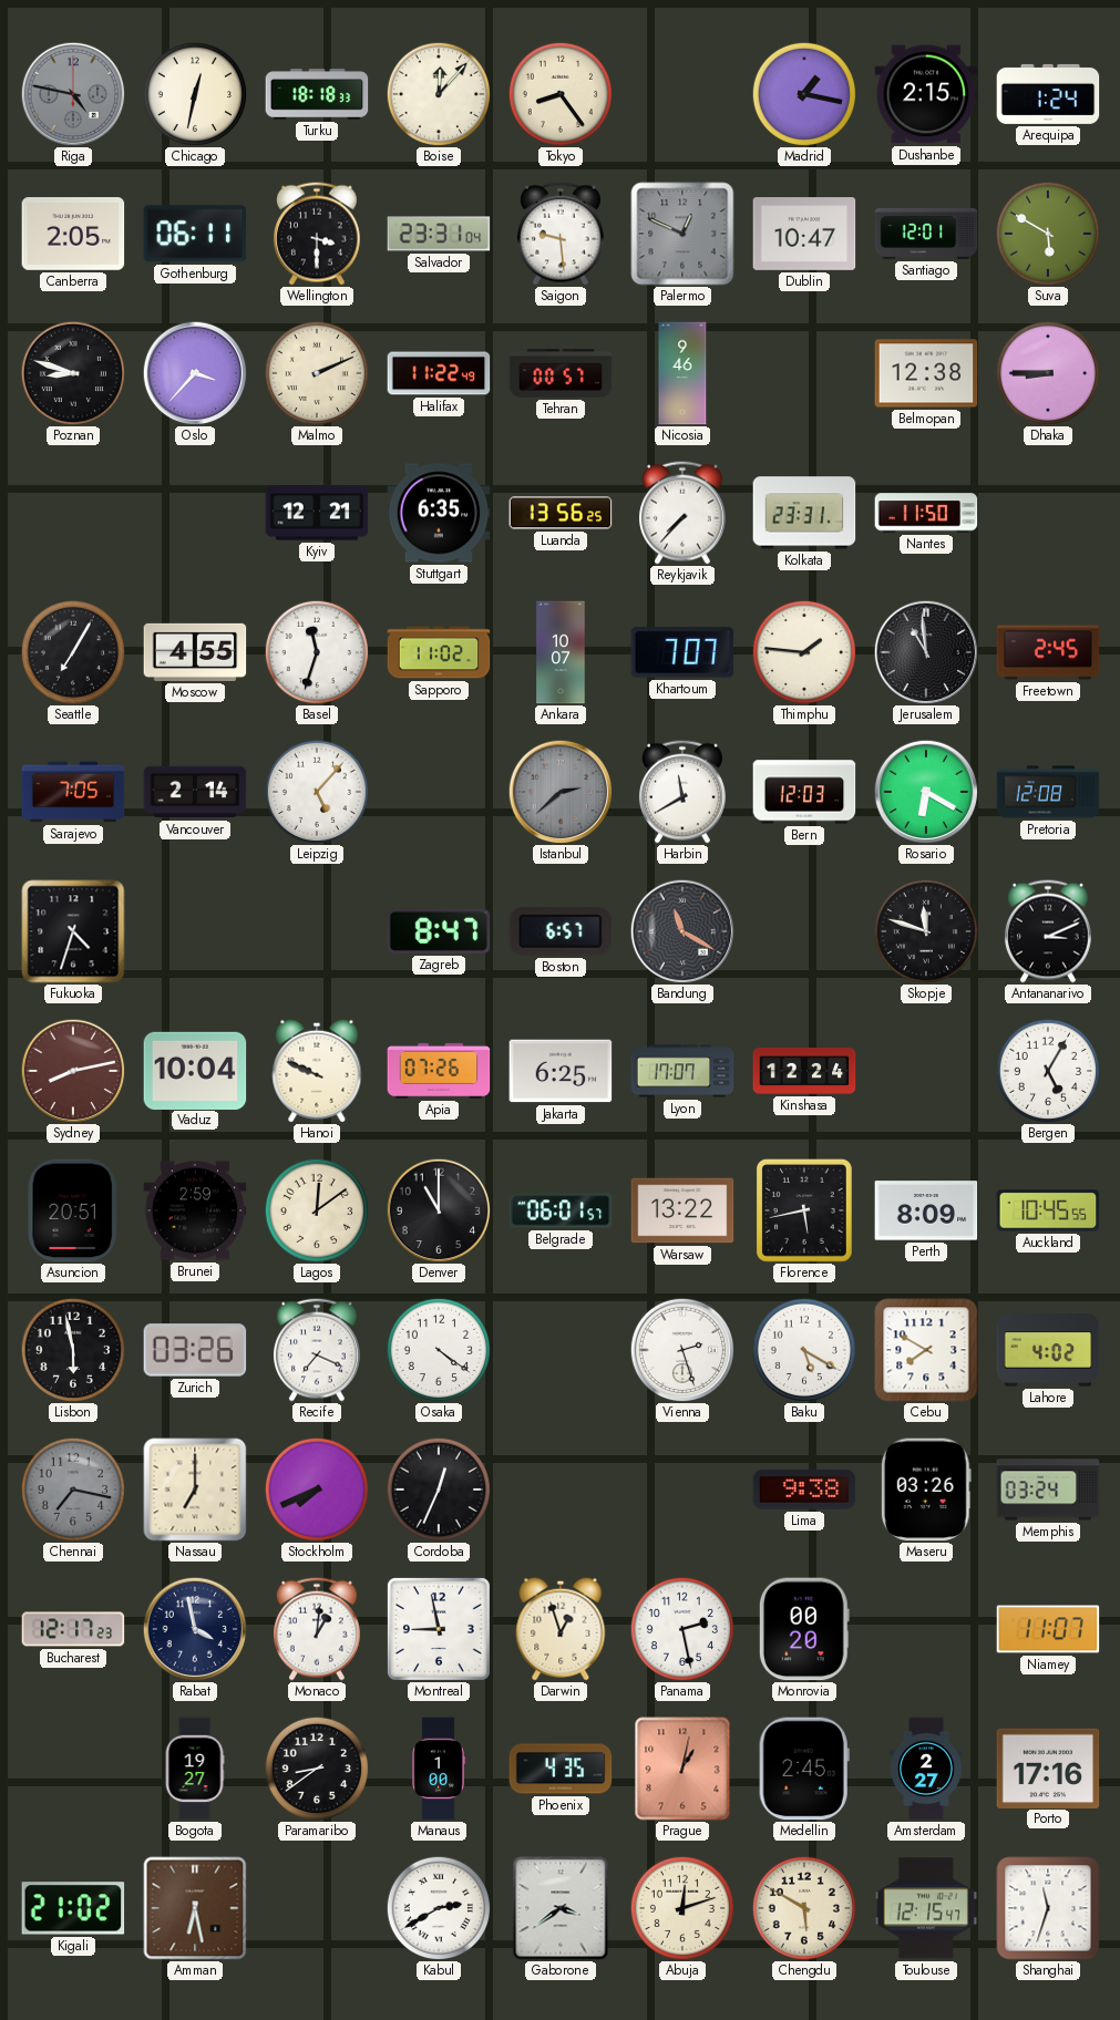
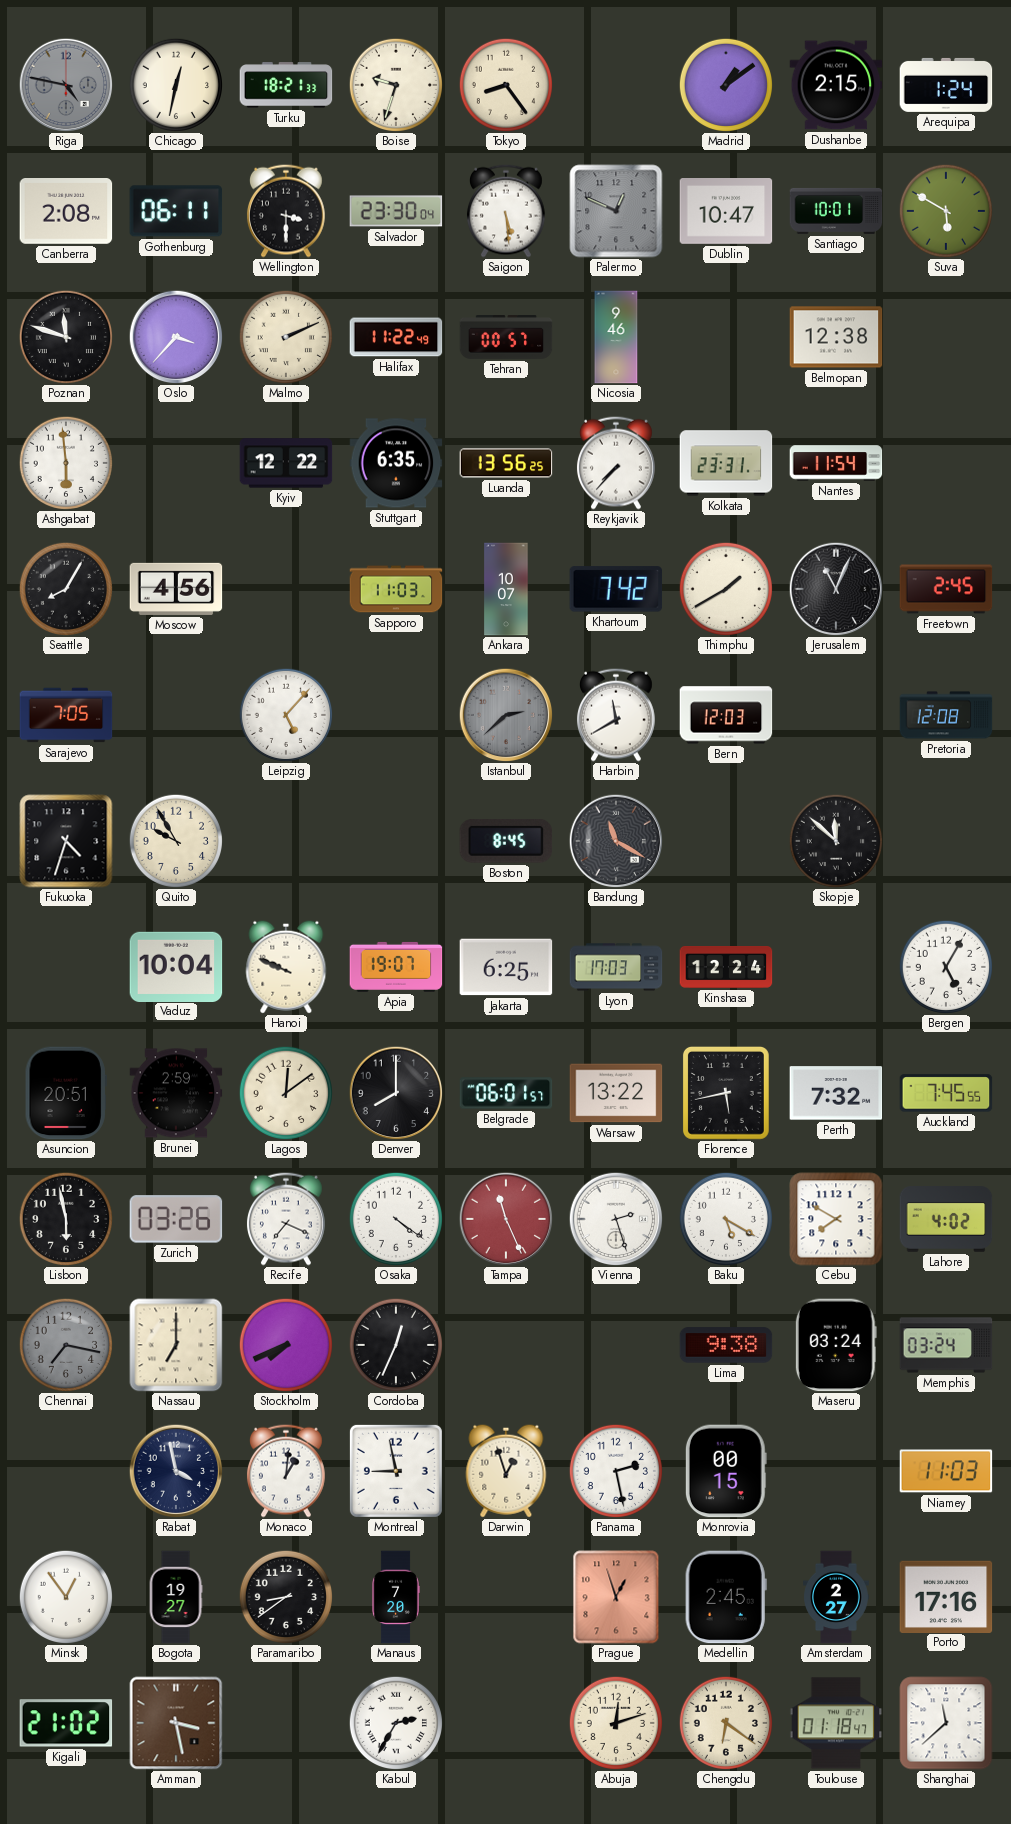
Turku: 18:18 -> 18:21 (286, 85)
Boise: 12:07 -> 9:33 (395, 84)
Madrid: 1:17 -> 1:09 (725, 84)
Canberra: 2:05 -> 2:08 (66, 212)
Salvador: 23:31 -> 23:30 (396, 211)
Saigon: 9:29 -> 5:29 (506, 211)
Santiago: 12:01 -> 10:01 (836, 211)
Poznan: 8:48 -> 11:48 (65, 336)
Dhaka: 8:45 -> none (1047, 372)
Ashgabat: none -> 5:59 (65, 462)
Kyiv: 12:21 -> 12:22 (286, 463)
Nantes: 11:50 -> 11:54 (836, 463)
Seattle: 7:05 -> 8:05 (65, 588)
Moscow: 4:55 -> 4:56 (176, 589)
Basel: 11:33 -> none (316, 651)
Sapporo: 11:02 -> 11:03 (396, 589)
Khartoum: 7:07 -> 7:42 (616, 589)
Thimphu: 1:46 -> 1:40 (725, 588)
Jerusalem: 10:59 -> 11:04 (836, 589)
Vancouver: 2:14 -> none (195, 792)
Rosario: 6:20 -> none (926, 792)
Quito: none -> 9:55 (175, 840)
Zagreb: 8:47 -> none (439, 931)
Boston: 6:57 -> 8:45 (506, 842)
Skopje: 11:48 -> 11:52 (835, 840)
Antananarivo: 3:11 -> none (1048, 931)
Sydney: 8:13 -> none (73, 1071)
Apia: 07:26 -> 19:07 (396, 967)
Lyon: 17:07 -> 17:03 (616, 967)
Denver: 11:00 -> 8:00 (396, 1093)
Perth: 8:09 -> 7:32 (836, 1093)
Auckland: 10:45 -> 7:45 (946, 1093)
Tampa: none -> 11:26 (506, 1219)
Maseru: 03:26 -> 03:24 (836, 1345)
Bucharest: 12:17 -> none (73, 1629)
Monrovia: 00:20 -> 00:15 (726, 1471)
Niamey: 11:07 -> 11:03 (946, 1471)
Minsk: none -> 12:54 (65, 1596)
Manaus: 1:00 -> 7:20 (396, 1597)
Phoenix: 4:35 -> none (561, 1769)
Prague: 1:02 -> 12:57 (616, 1597)
Amman: 6:28 -> 3:28 (176, 1723)
Kabul: 2:40 -> 2:35 (395, 1722)
Gaborone: 3:39 -> none (561, 1908)
Chengdu: 5:50 -> 6:21 (725, 1722)
Toulouse: 12:15 -> 01:18 (836, 1723)
Shanghai: 11:33 -> 11:38 (946, 1723)
